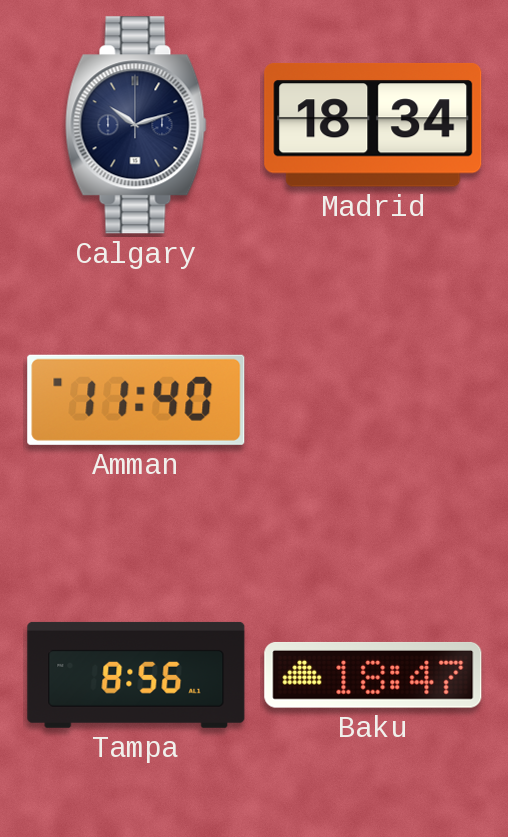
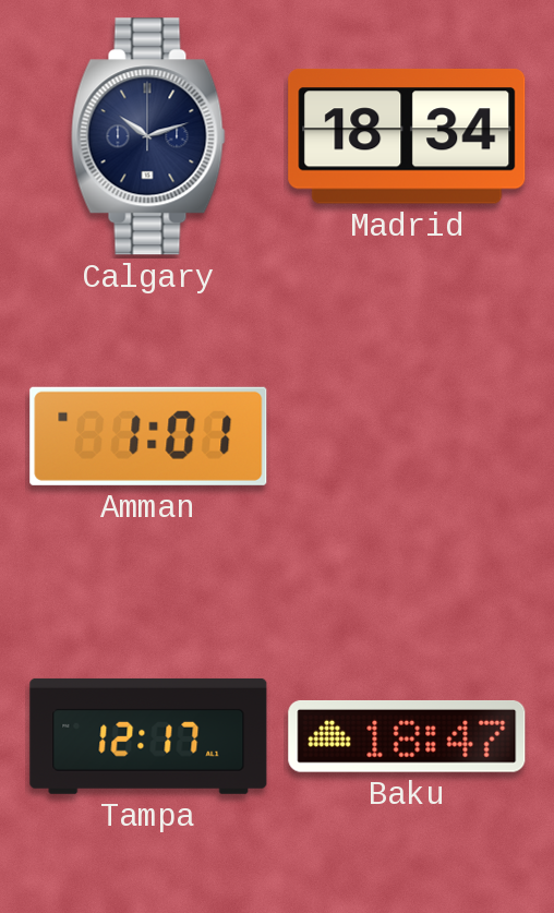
Amman: 11:40 -> 1:01 (148, 436)
Tampa: 8:56 -> 12:17 (148, 736)
